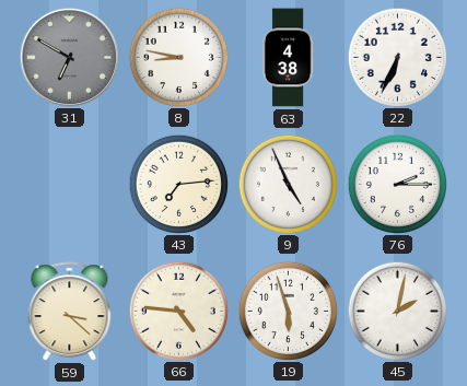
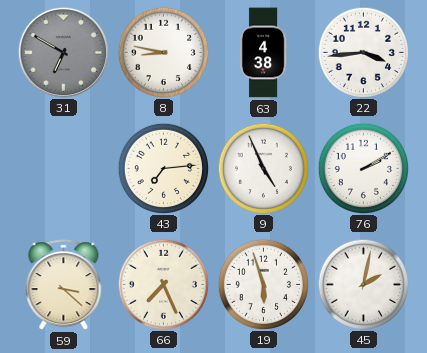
22: 6:34 -> 3:44 (363, 52)
76: 2:15 -> 2:10 (363, 168)
66: 4:46 -> 7:26 (163, 284)
